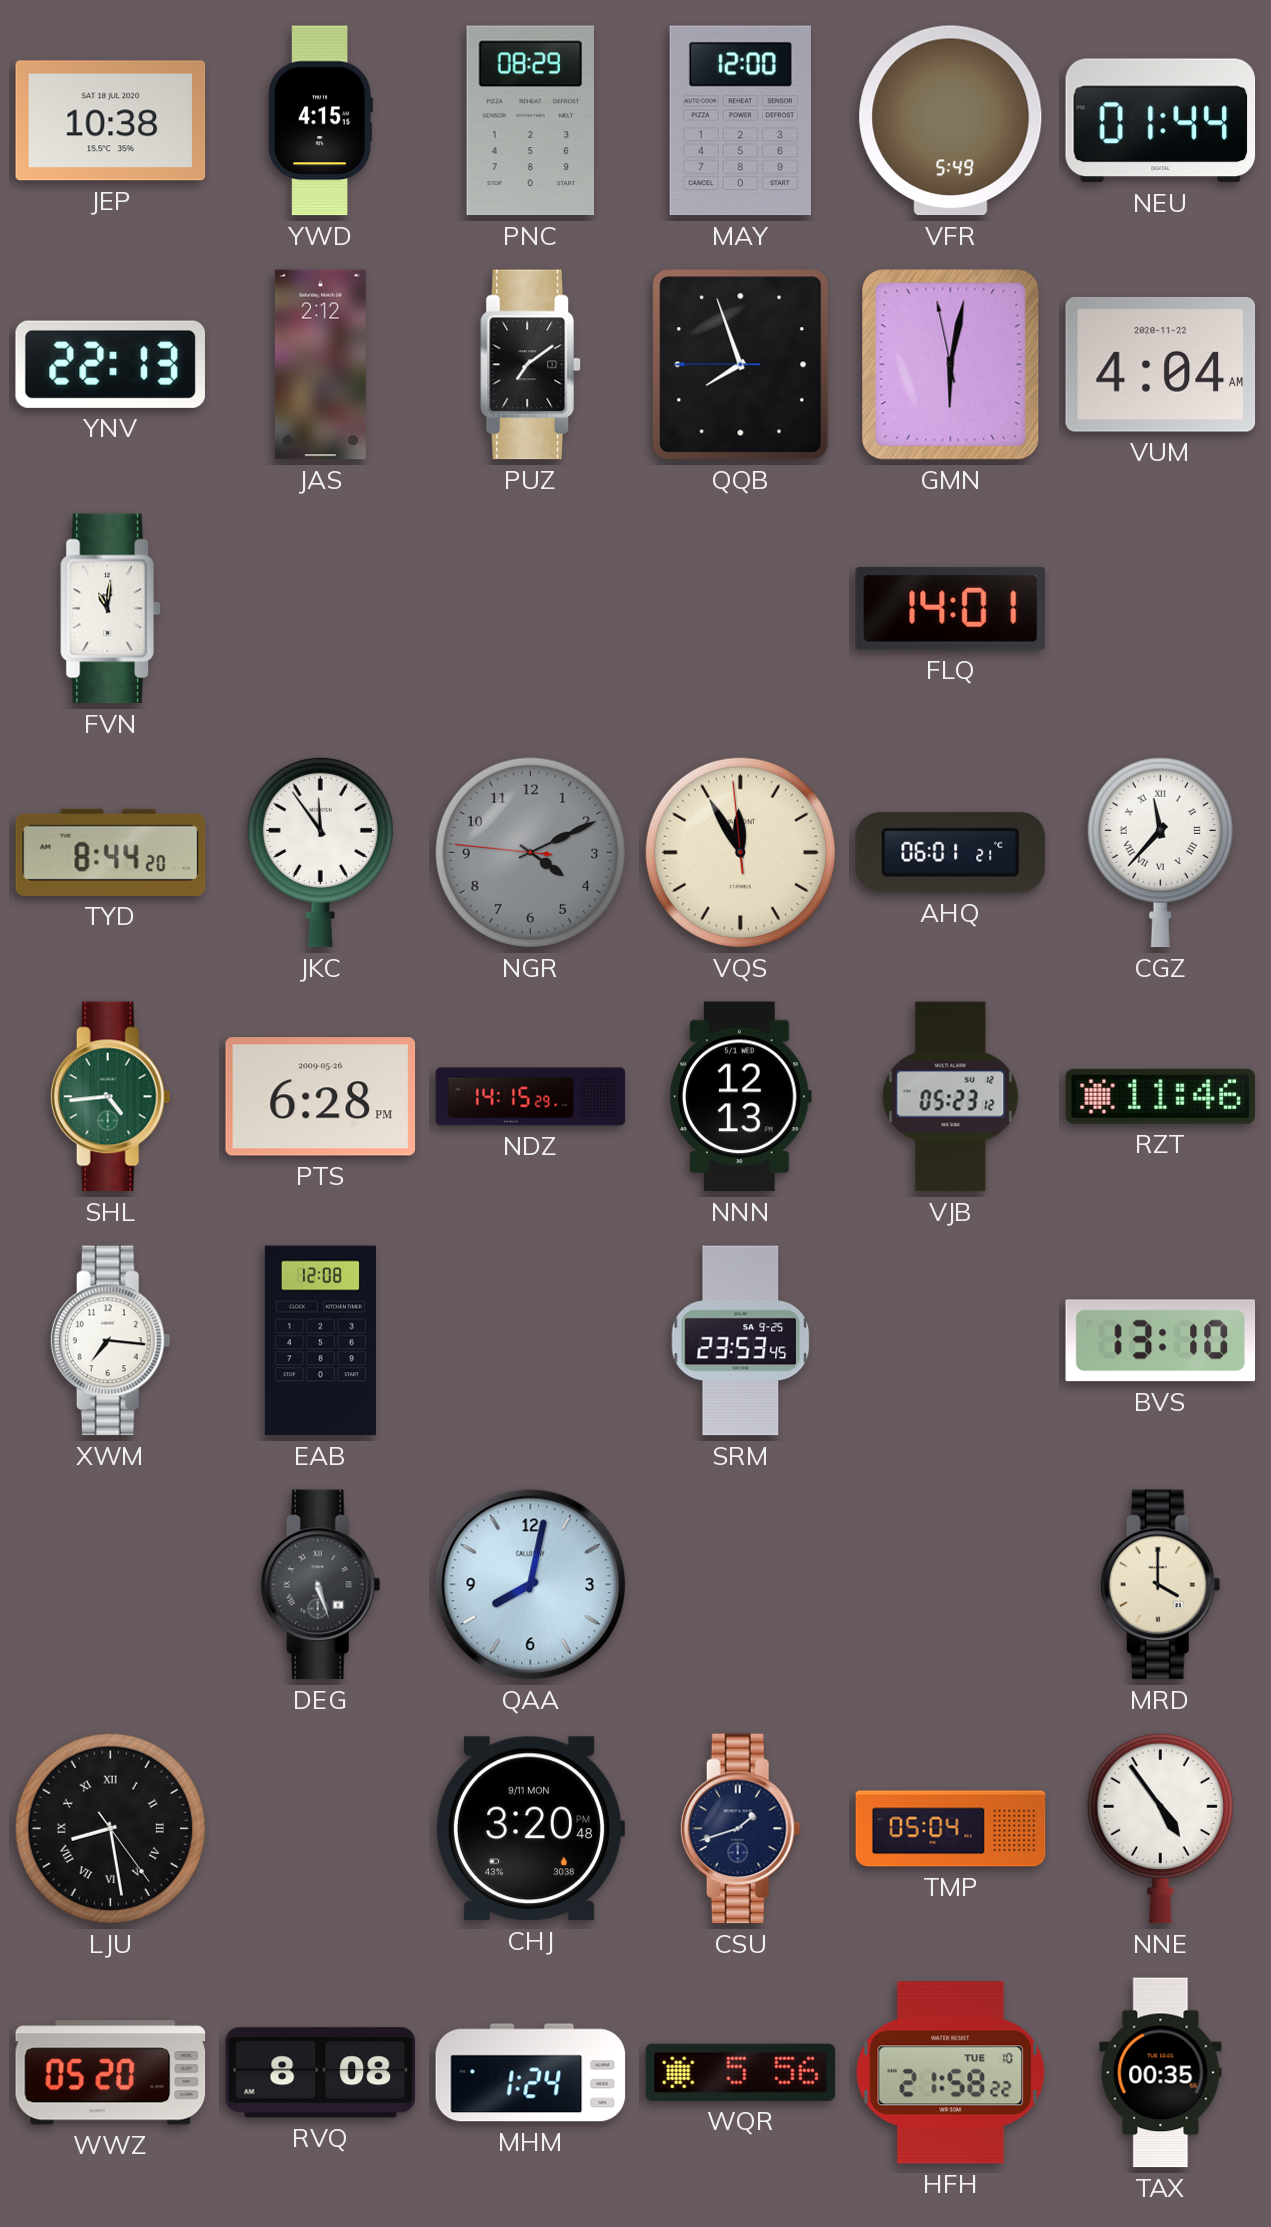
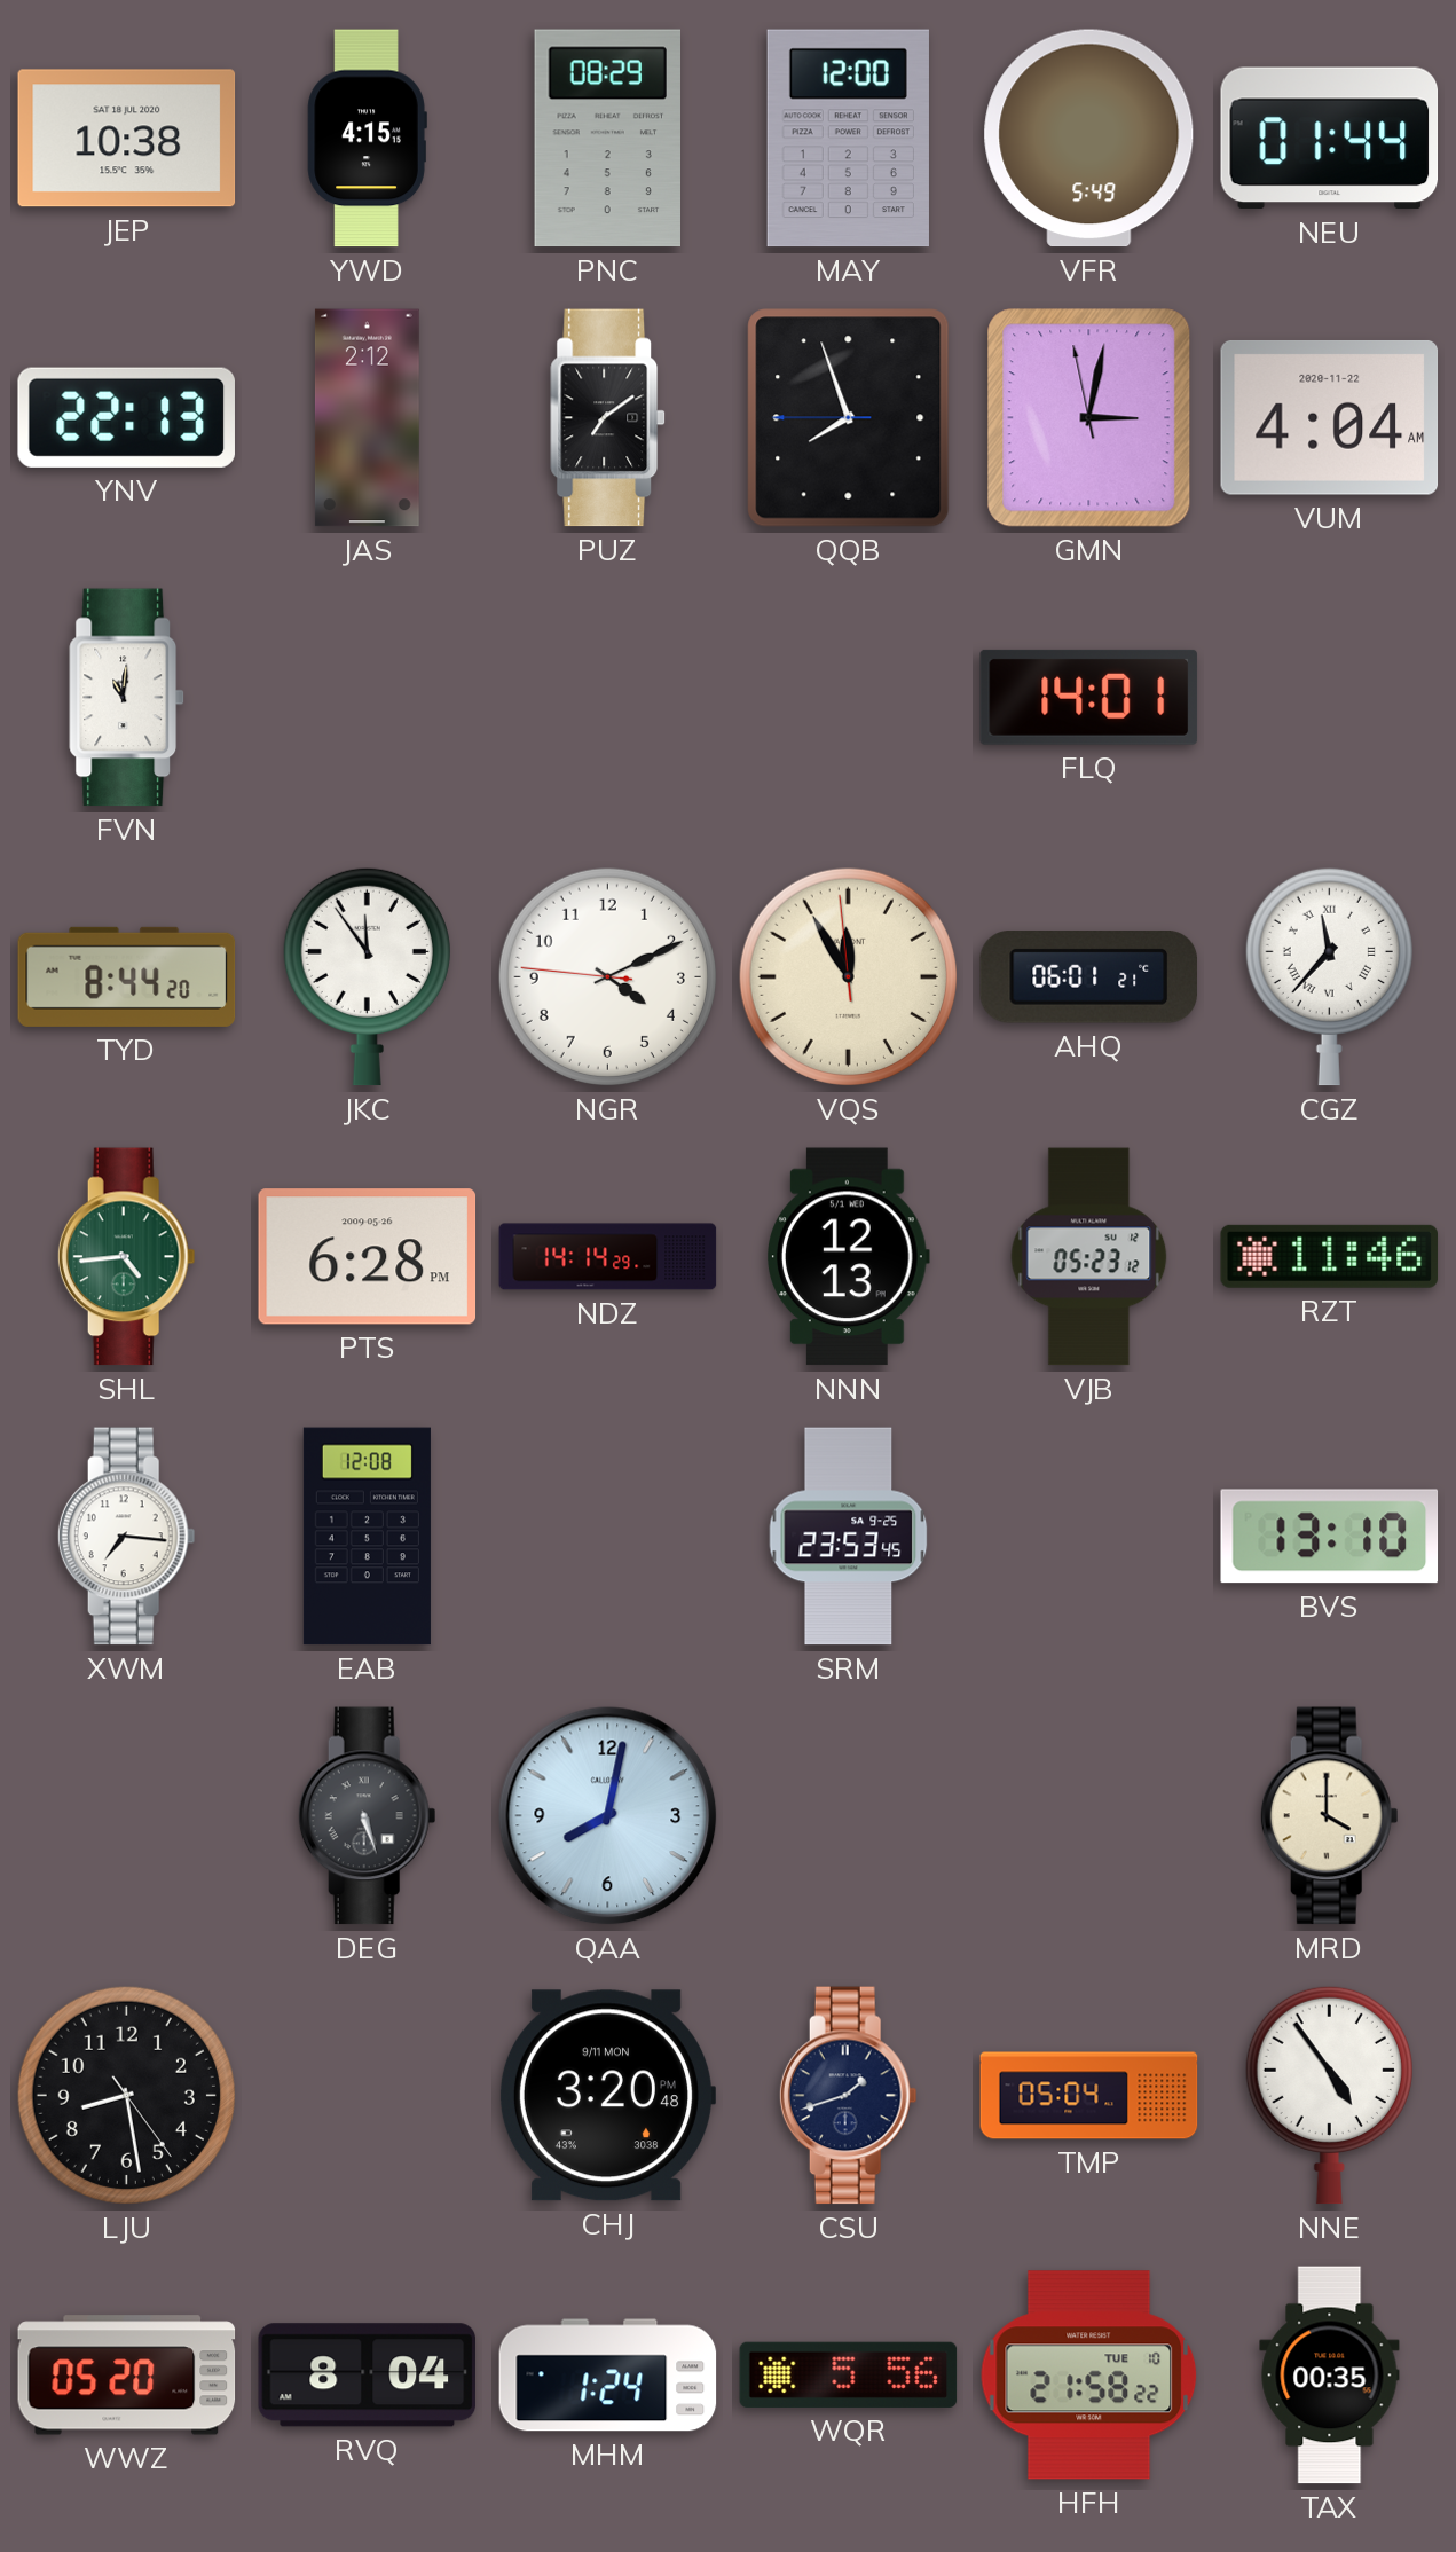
GMN: 6:01 -> 3:01 (1089, 418)
NGR dial: grey -> white (607, 976)
NDZ: 14:15 -> 14:14 (608, 1257)
LJU numerals: Roman -> Arabic (126, 2095)
RVQ: 8:08 -> 8:04 (368, 2376)
